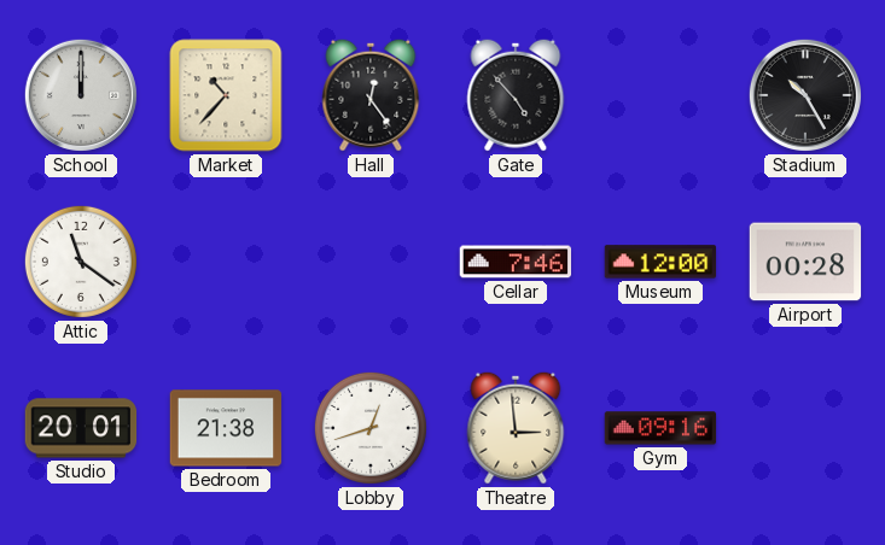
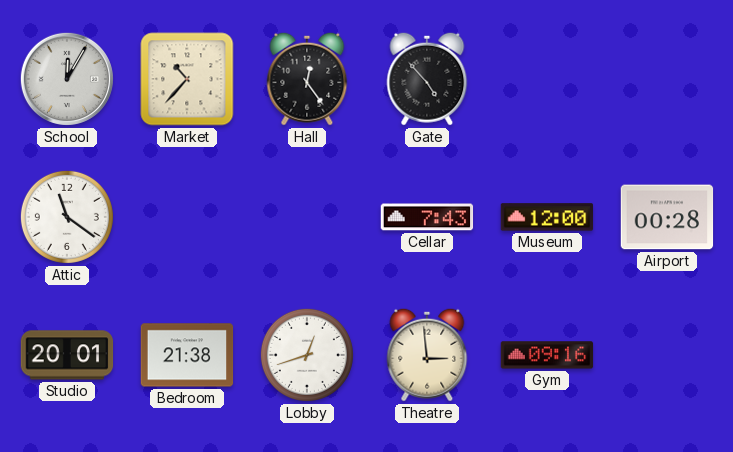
School: 12:00 -> 12:05 (67, 79)
Stadium: 10:25 -> none (805, 95)
Cellar: 7:46 -> 7:43 (427, 217)
